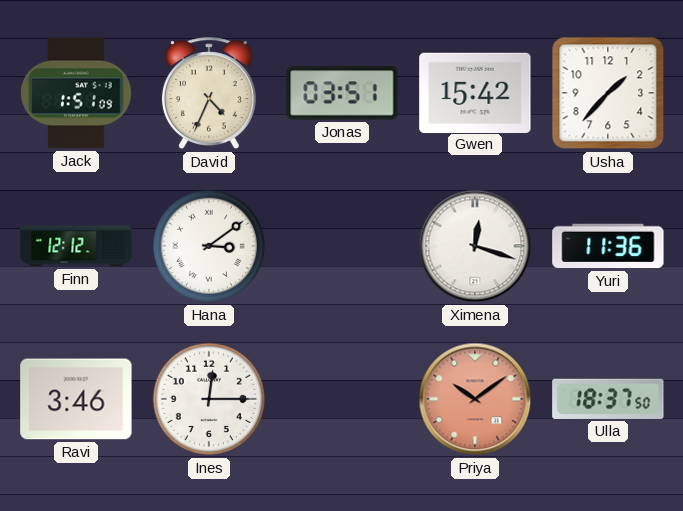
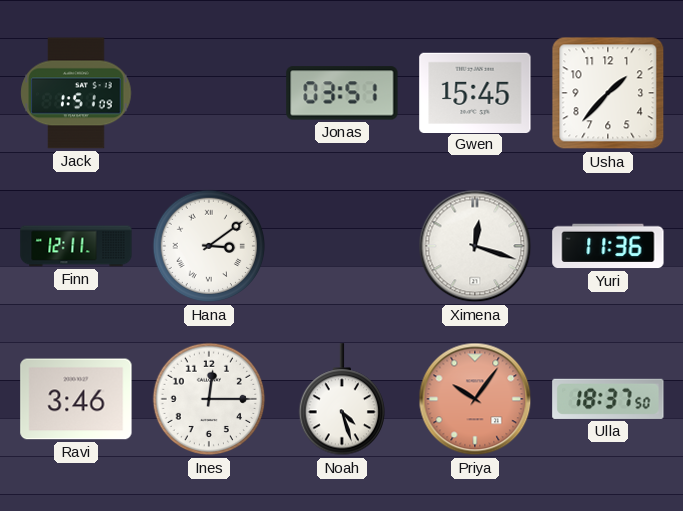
David: 4:34 -> none (209, 94)
Gwen: 15:42 -> 15:45 (475, 92)
Finn: 12:12 -> 12:11 (76, 246)
Noah: none -> 4:27 (341, 400)
Priya: 10:09 -> 10:06 (475, 399)
